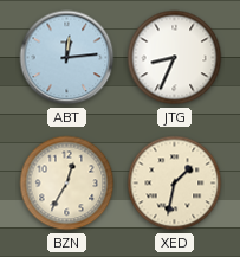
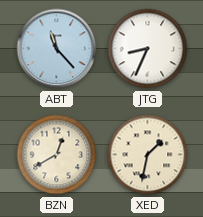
ABT: 12:14 -> 11:23 (57, 49)
BZN: 12:35 -> 12:40 (57, 155)
